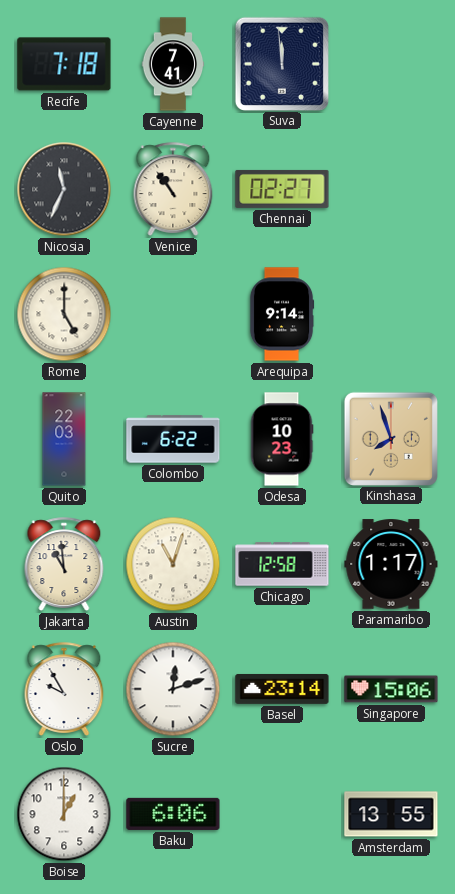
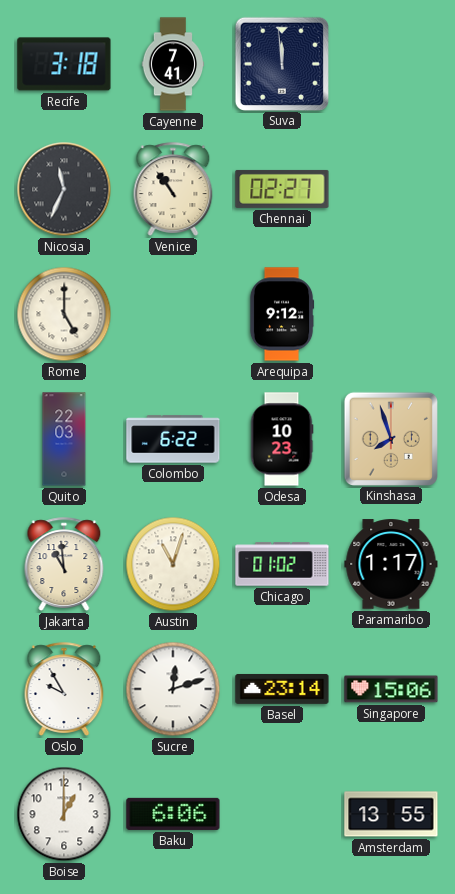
Recife: 7:18 -> 3:18 (64, 64)
Arequipa: 9:14 -> 9:12 (282, 314)
Chicago: 12:58 -> 01:02 (282, 564)
